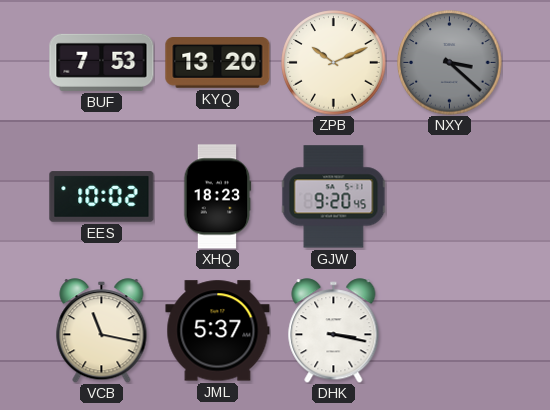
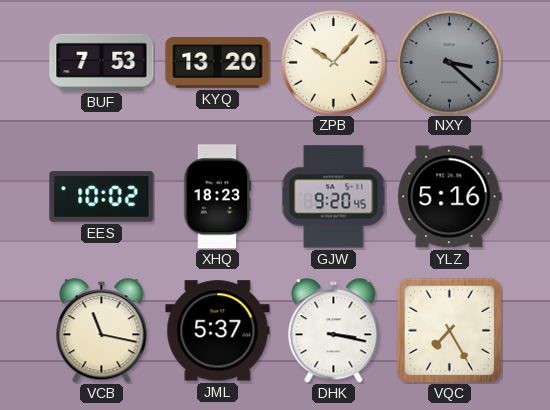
ZPB: 10:11 -> 10:07 (334, 63)
YLZ: none -> 5:16 (450, 197)
VQC: none -> 7:25 (449, 330)
